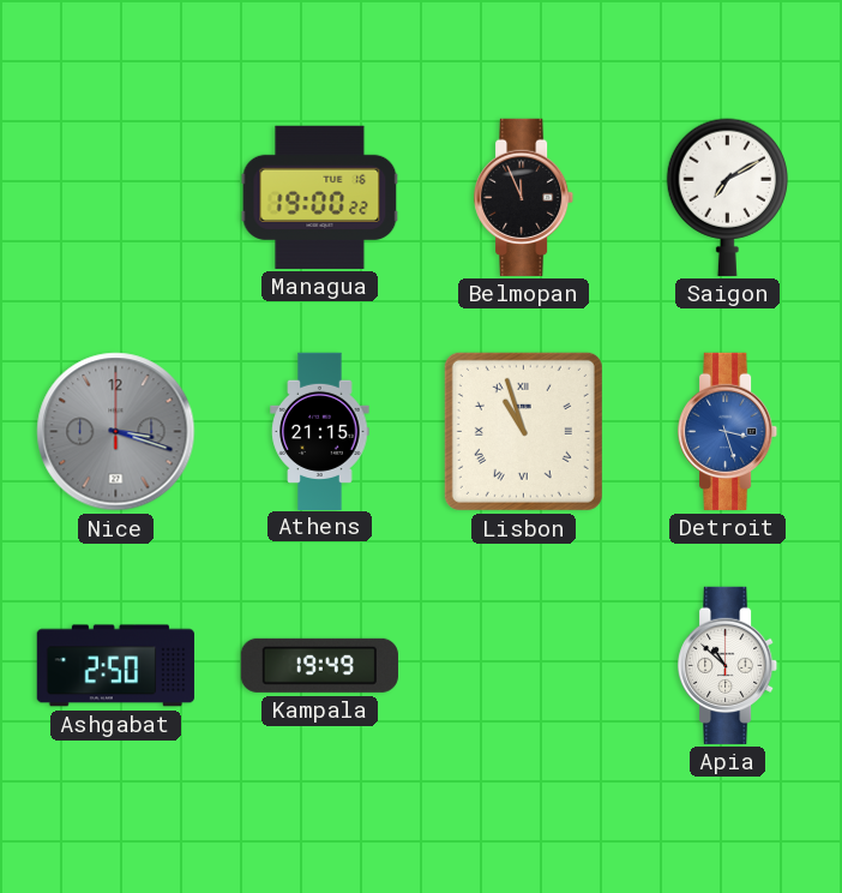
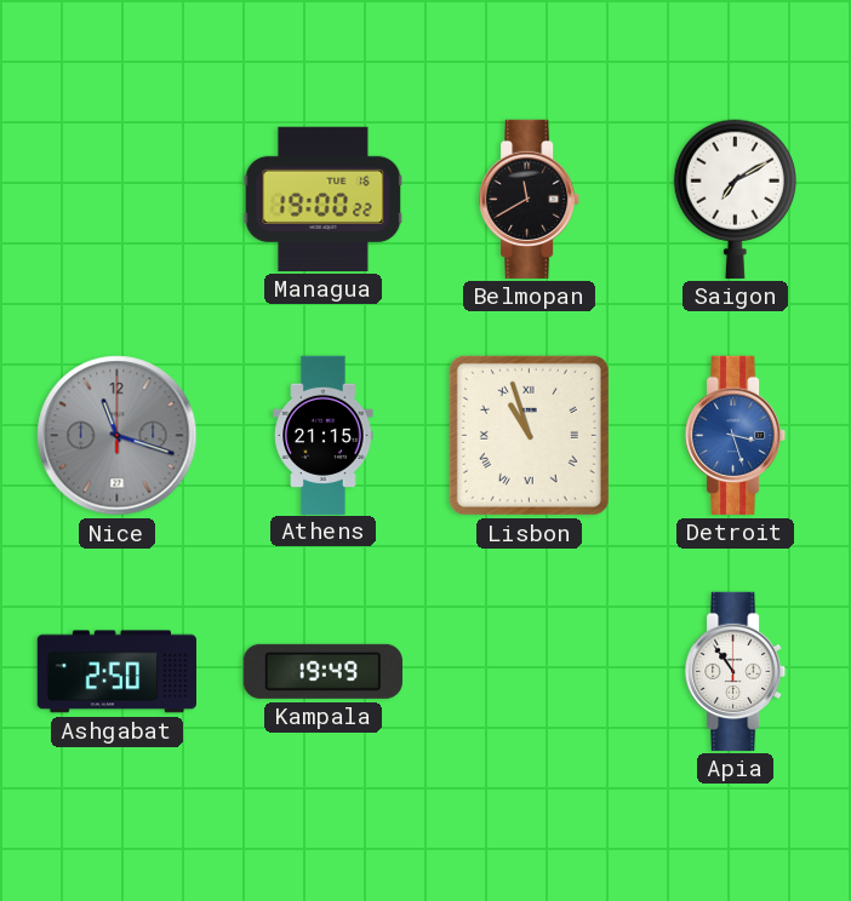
Belmopan: 11:56 -> 11:40 (531, 199)
Nice: 3:18 -> 11:18 (118, 436)
Apia: 10:52 -> 10:54 (737, 671)
